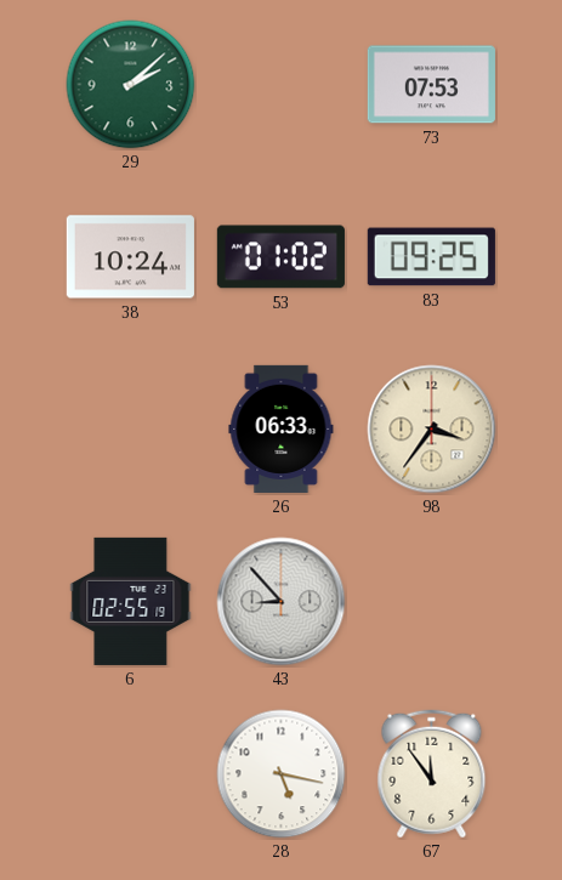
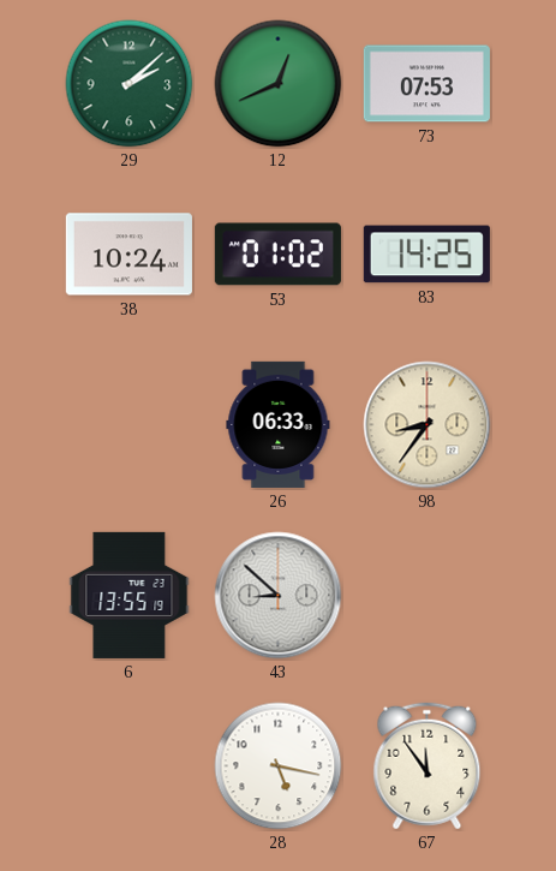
12: none -> 12:41 (279, 84)
83: 09:25 -> 14:25 (426, 255)
98: 3:36 -> 8:36 (428, 425)
6: 02:55 -> 13:55 (130, 595)
43: 8:53 -> 8:52 (279, 596)
